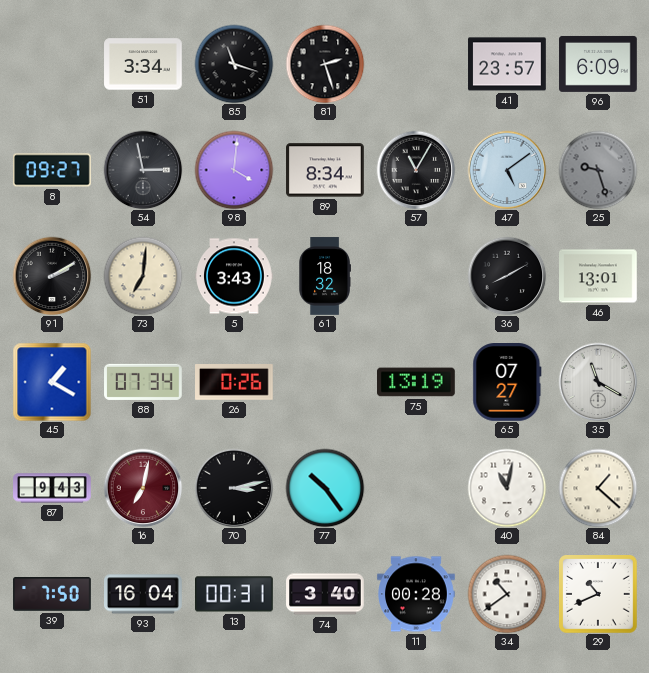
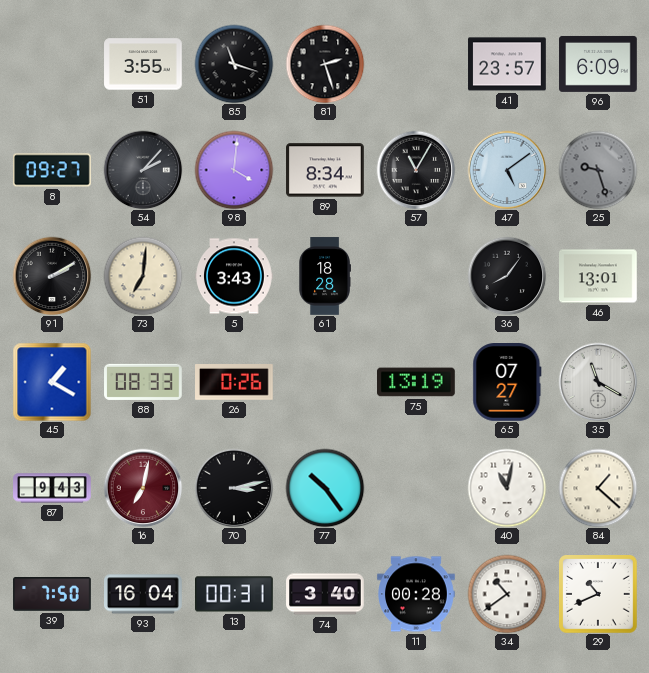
51: 3:34 -> 3:55 (143, 64)
54: 2:58 -> 2:07 (143, 170)
61: 18:32 -> 18:28 (325, 276)
36: 8:10 -> 8:06 (507, 276)
88: 07:34 -> 08:33 (143, 382)
